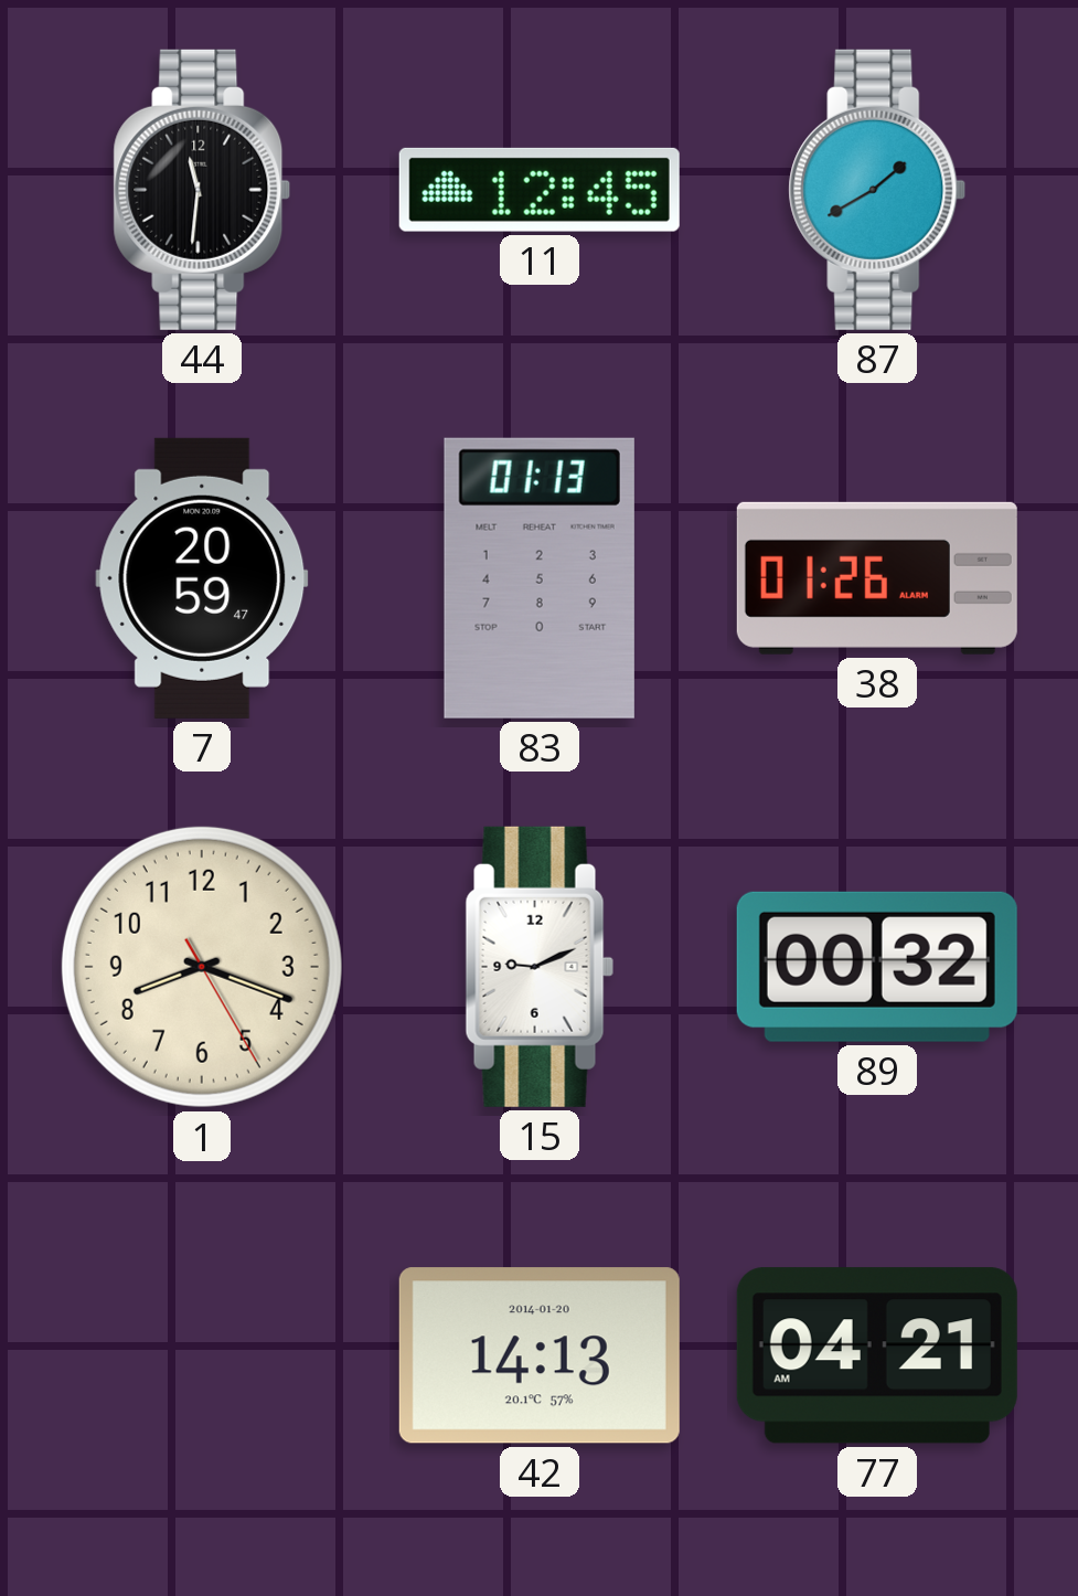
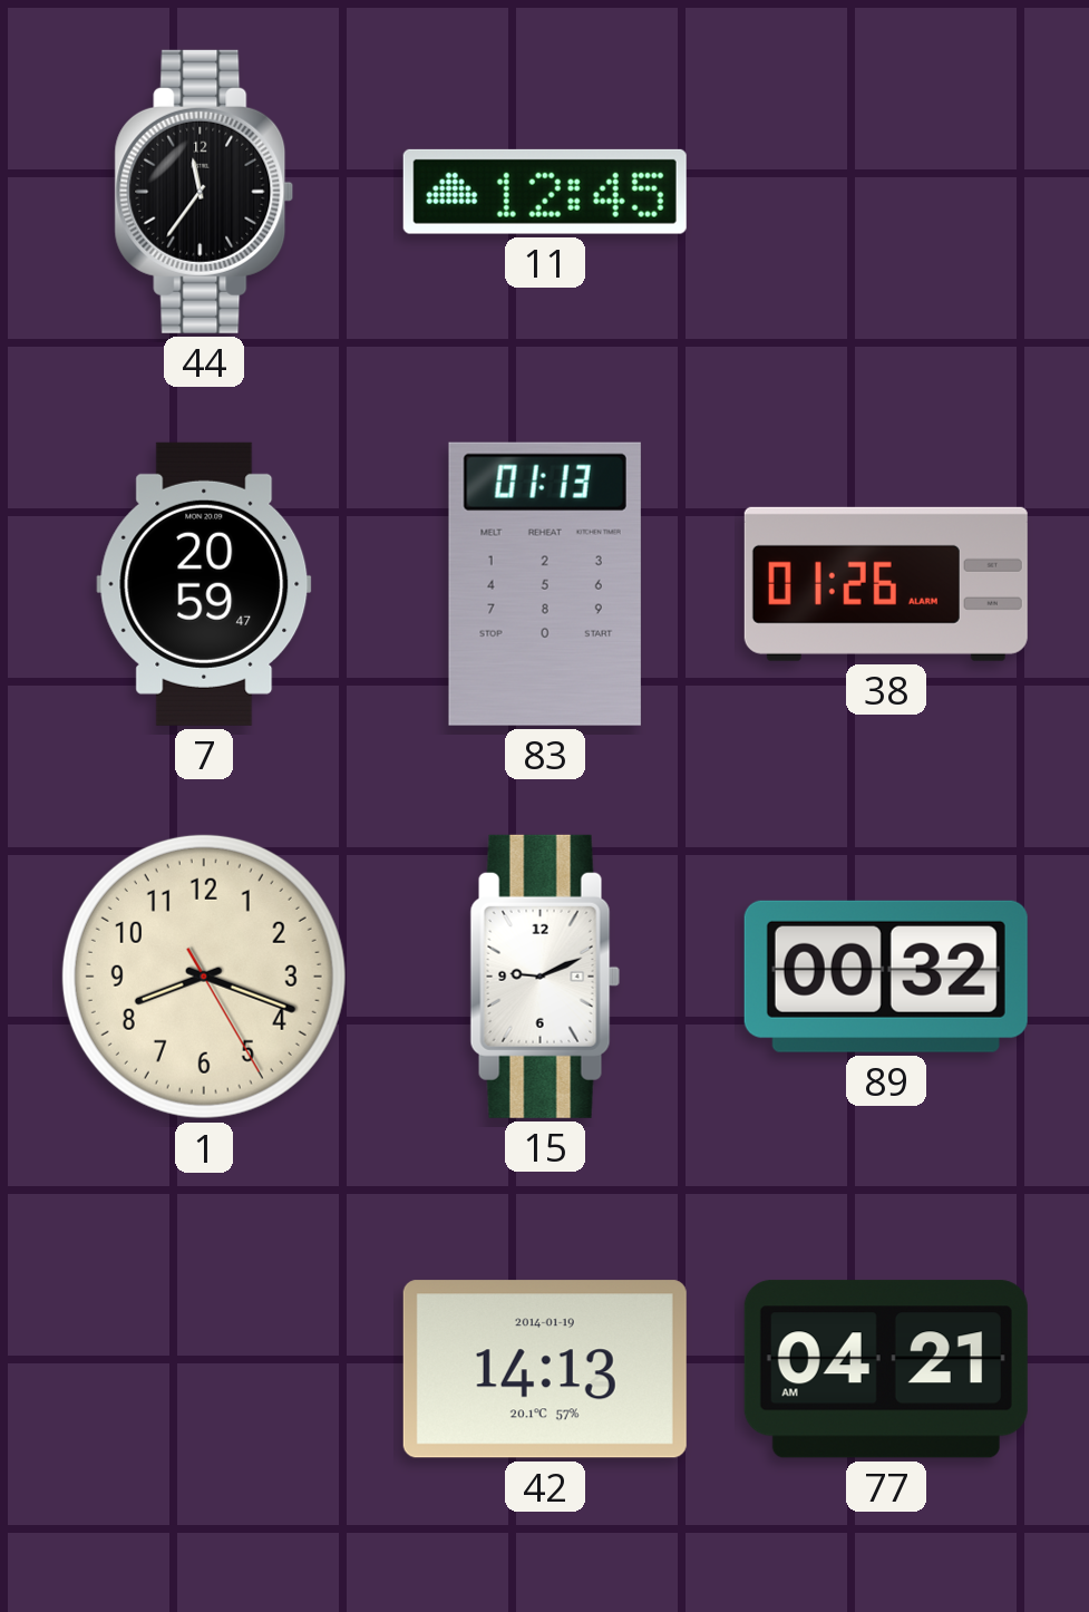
44: 11:31 -> 11:36 (204, 192)
87: 1:40 -> none (877, 190)
42 date: 2014-01-20 -> 2014-01-19 (545, 1369)
